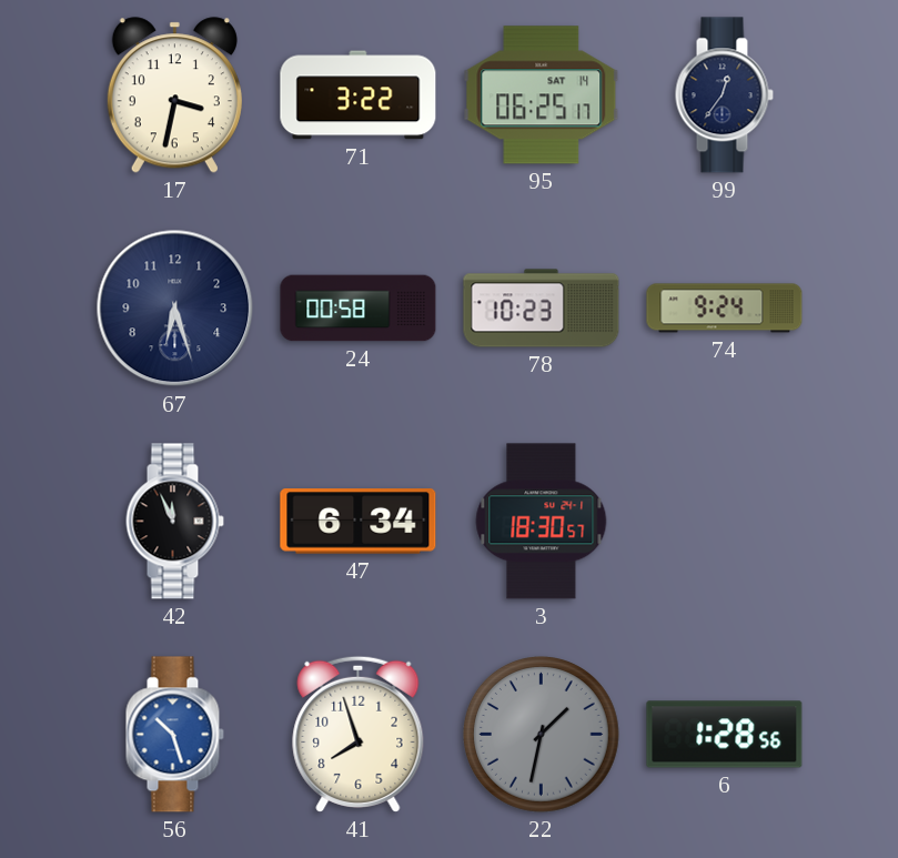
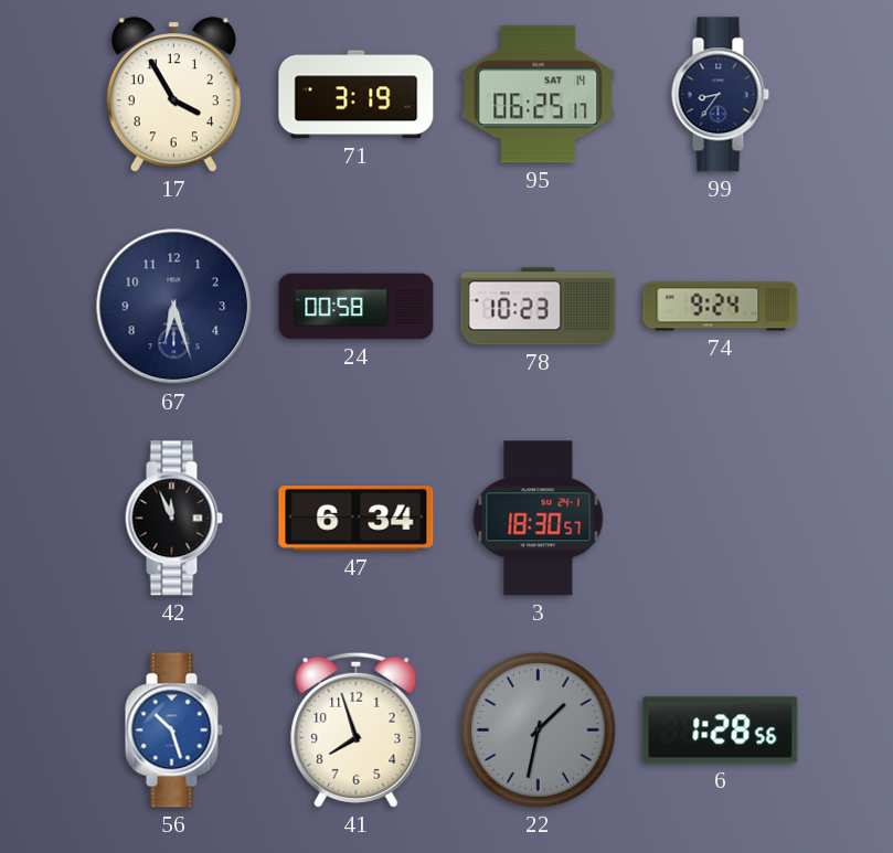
17: 3:32 -> 3:55 (173, 95)
71: 3:22 -> 3:19 (357, 95)
99: 12:36 -> 8:36 (720, 95)
